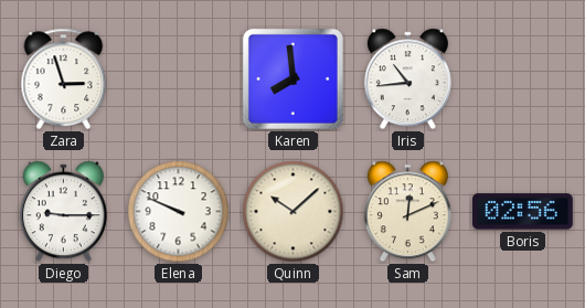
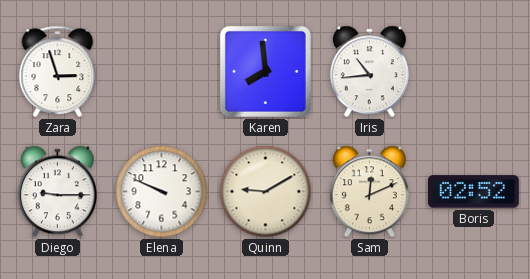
Quinn: 10:08 -> 9:10 (266, 192)
Boris: 02:56 -> 02:52 (474, 192)
